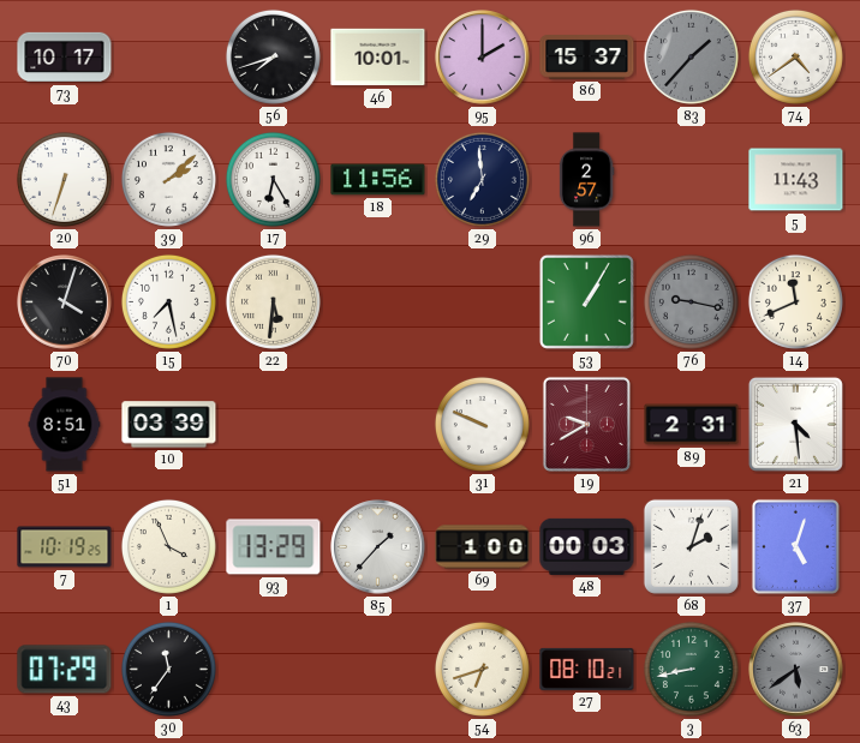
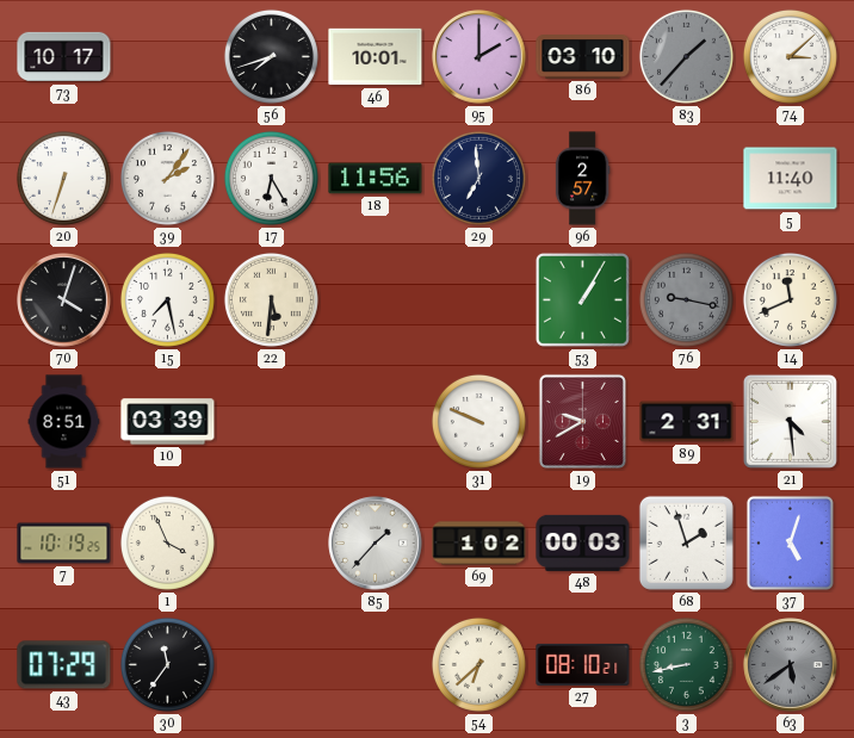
86: 15:37 -> 03:10 (583, 57)
74: 4:39 -> 3:08 (790, 56)
39: 2:08 -> 2:06 (167, 178)
5: 11:43 -> 11:40 (791, 179)
93: 13:29 -> none (274, 547)
69: 1:00 -> 1:02 (479, 544)
68: 2:03 -> 1:57 (686, 542)
54: 6:42 -> 6:38 (478, 664)
